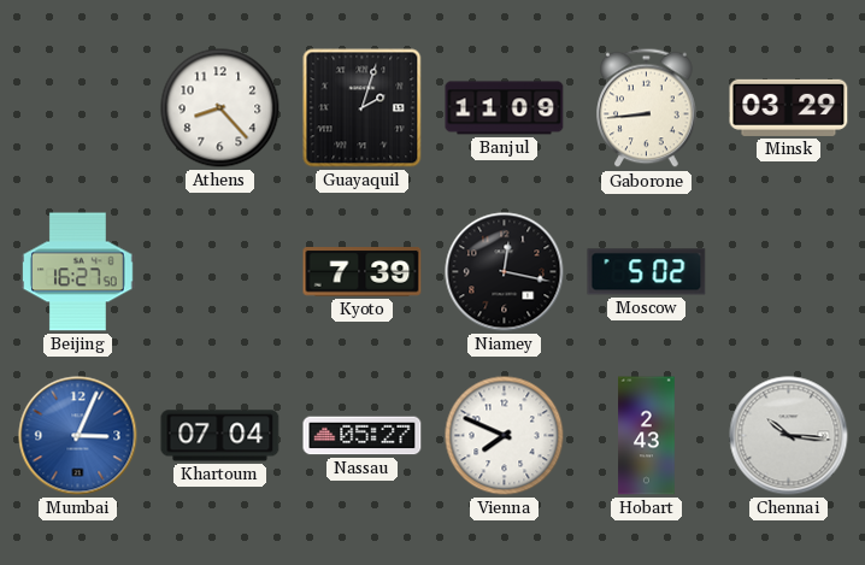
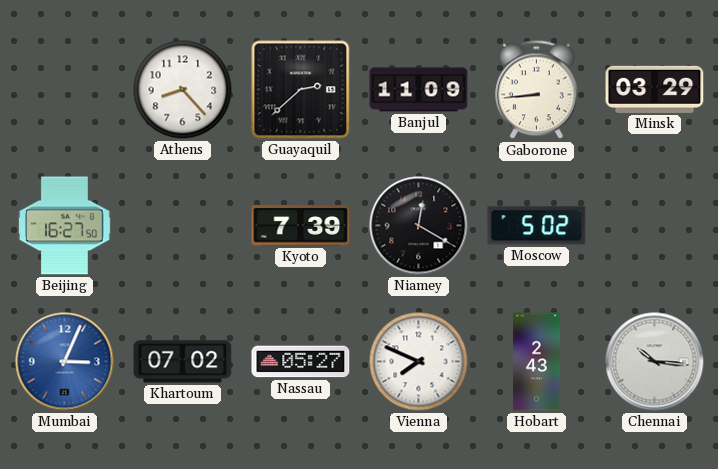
Guayaquil: 2:03 -> 2:38 (301, 90)
Niamey: 12:17 -> 12:20 (419, 226)
Khartoum: 07:04 -> 07:02 (183, 362)
